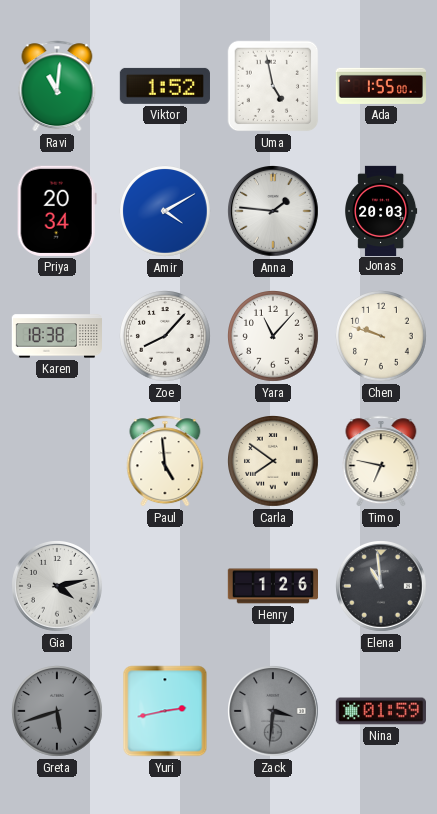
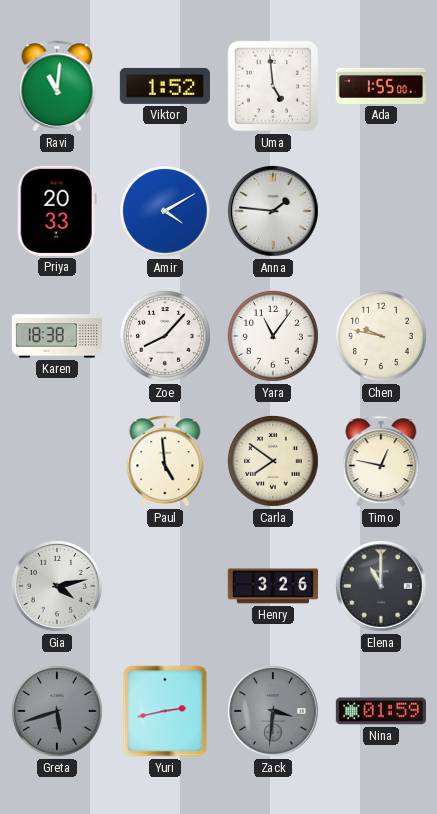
Uma: 4:58 -> 4:59 (273, 86)
Priya: 20:34 -> 20:33 (57, 211)
Jonas: 20:03 -> none (382, 210)
Yara: 11:07 -> 11:06 (273, 336)
Chen: 9:48 -> 9:47 (381, 336)
Timo: 6:47 -> 12:47 (381, 461)
Henry: 1:26 -> 3:26 (272, 586)
Elena: 10:59 -> 11:00 (382, 587)
